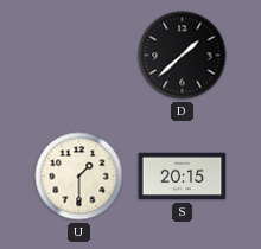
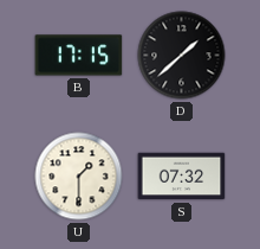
B: none -> 17:15 (79, 56)
S: 20:15 -> 07:32 (182, 177)
